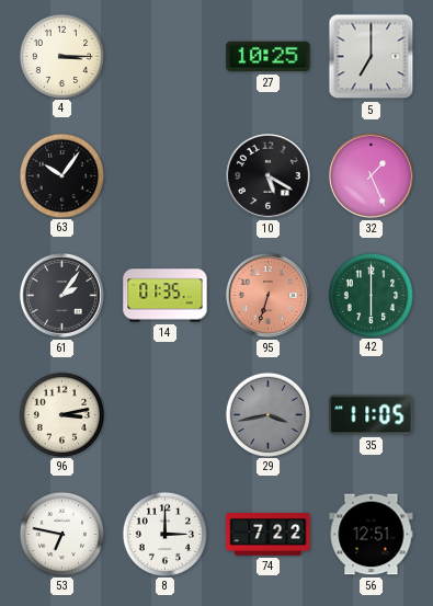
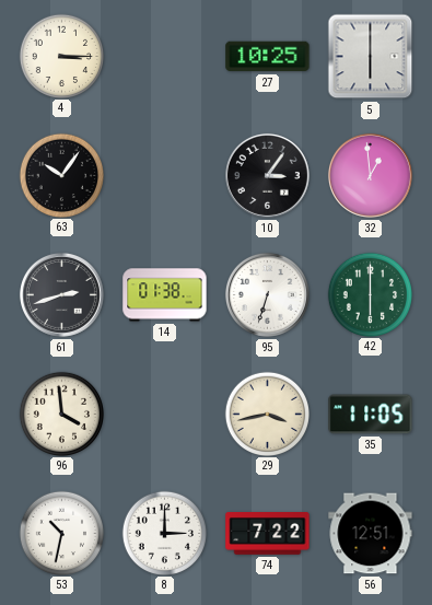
5: 7:00 -> 6:00 (371, 57)
10: 5:20 -> 3:06 (267, 175)
32: 1:26 -> 12:59 (370, 175)
61: 2:06 -> 2:42 (61, 294)
14: 01:35 -> 01:38 (165, 295)
95 dial: salmon -> white (267, 294)
96: 3:13 -> 3:59 (61, 414)
29 dial: grey -> cream (267, 414)
53: 6:47 -> 10:32 (61, 533)
